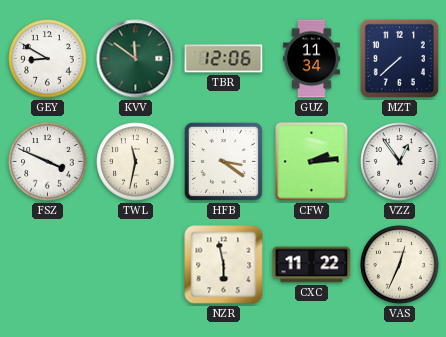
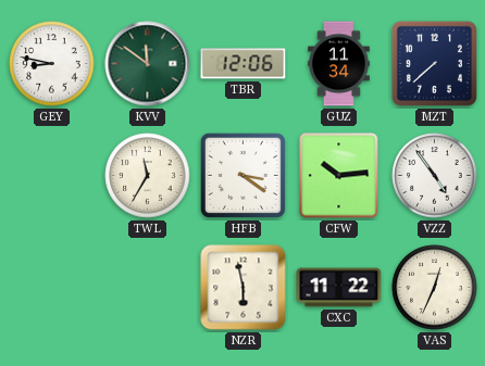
GEY: 8:50 -> 8:47 (52, 64)
FSZ: 3:49 -> none (48, 162)
TWL: 11:32 -> 11:35 (148, 176)
CFW: 2:14 -> 10:14 (339, 176)
VZZ: 12:54 -> 4:54 (435, 176)
